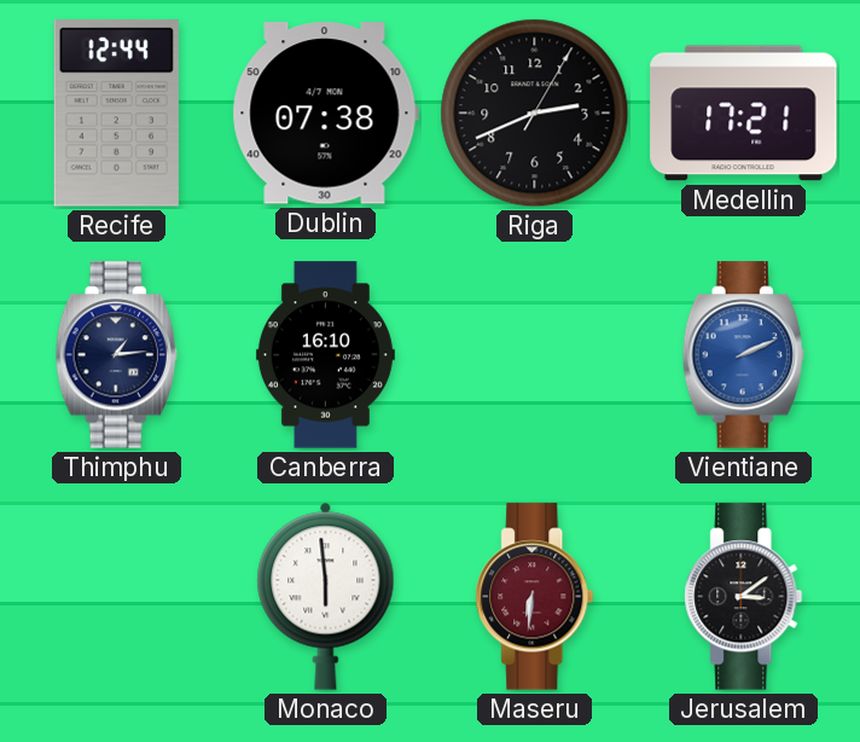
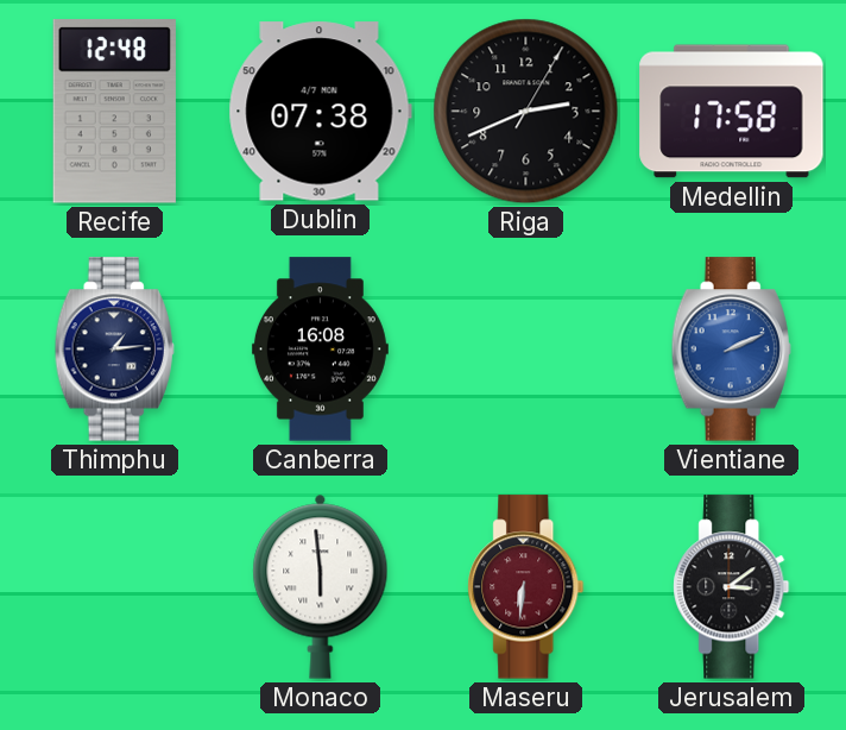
Recife: 12:44 -> 12:48 (114, 112)
Medellin: 17:21 -> 17:58 (732, 112)
Canberra: 16:10 -> 16:08 (320, 350)
